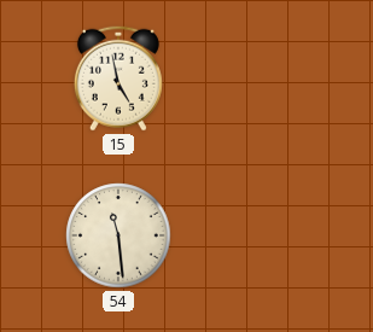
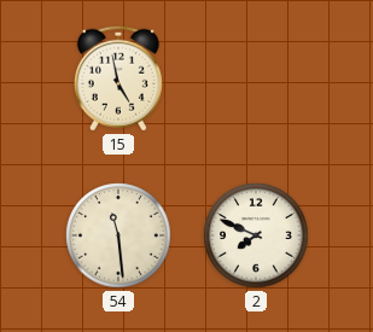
2: none -> 7:49 (256, 235)
